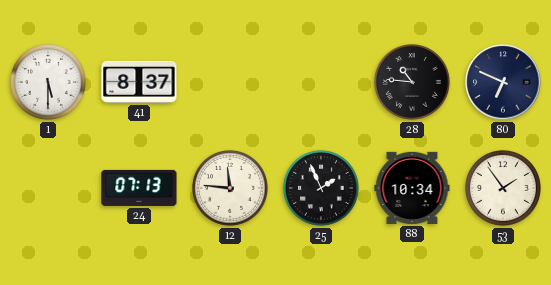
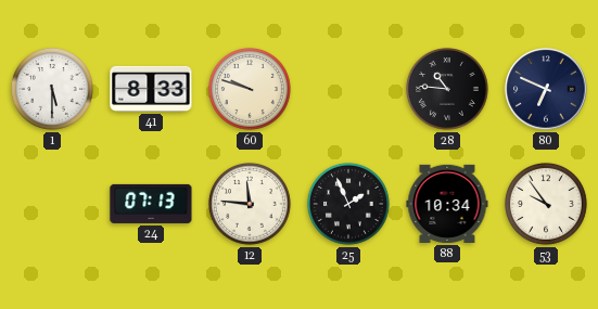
41: 8:37 -> 8:33 (151, 89)
60: none -> 9:48 (250, 89)
53: 1:54 -> 9:54 (546, 204)
